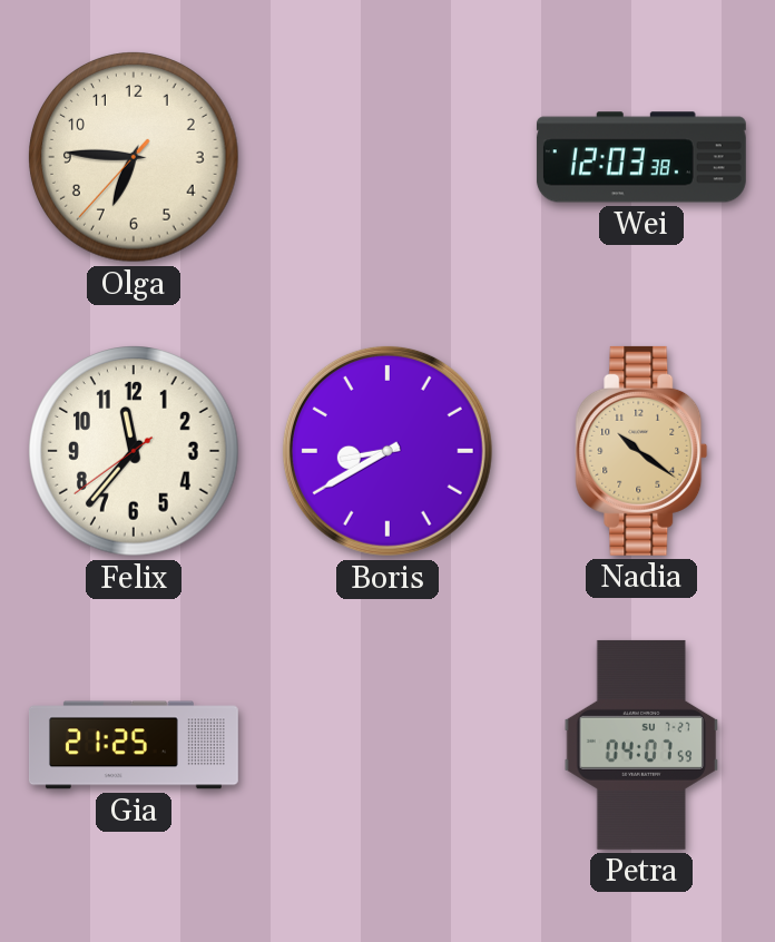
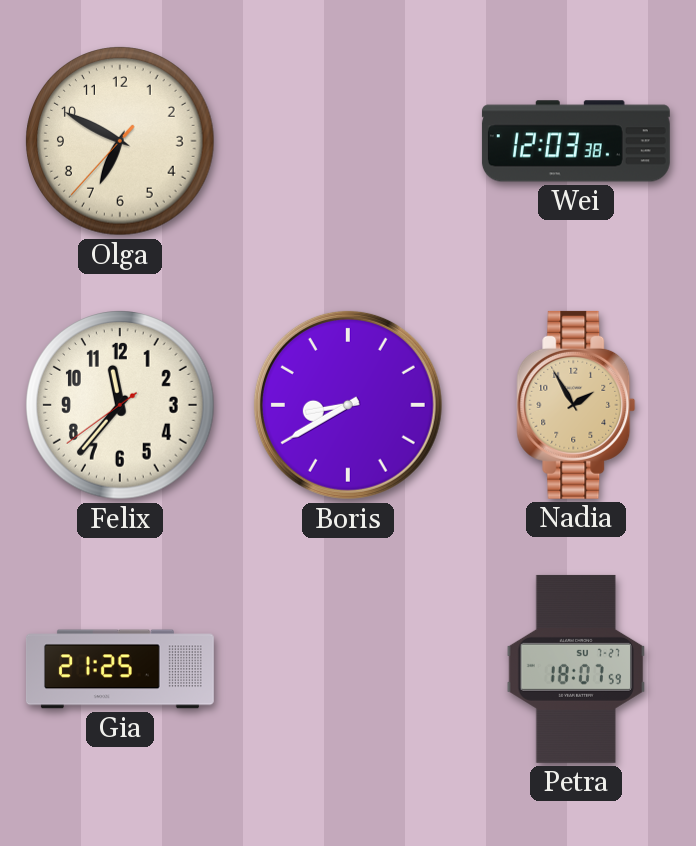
Olga: 6:45 -> 6:49 (120, 141)
Nadia: 10:21 -> 1:55 (576, 405)
Petra: 04:07 -> 18:07 (576, 669)
